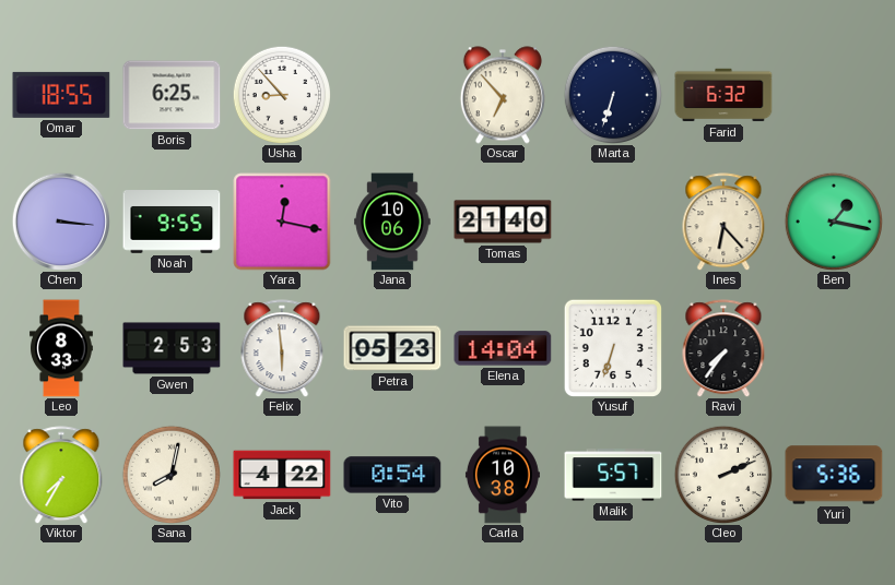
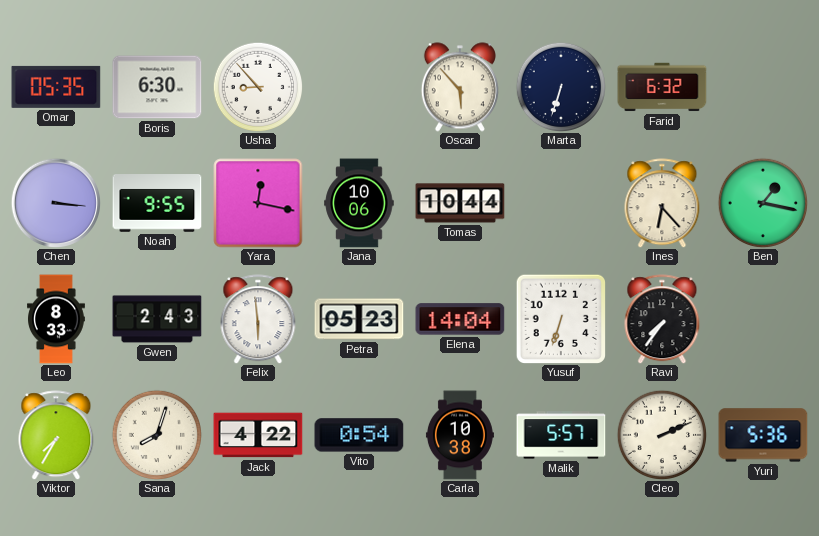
Omar: 18:55 -> 05:35 (56, 87)
Boris: 6:25 -> 6:30 (157, 87)
Oscar: 6:53 -> 5:53 (460, 87)
Tomas: 21:40 -> 10:44 (460, 203)
Gwen: 2:53 -> 2:43 (157, 319)
Sana: 8:02 -> 8:03 (157, 435)
